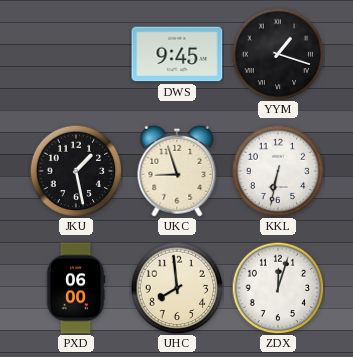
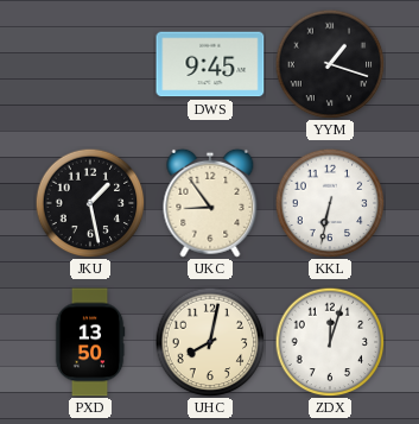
UKC: 8:57 -> 8:54 (210, 203)
PXD: 06:00 -> 13:50 (90, 342)
UHC: 7:59 -> 8:02 (210, 342)
